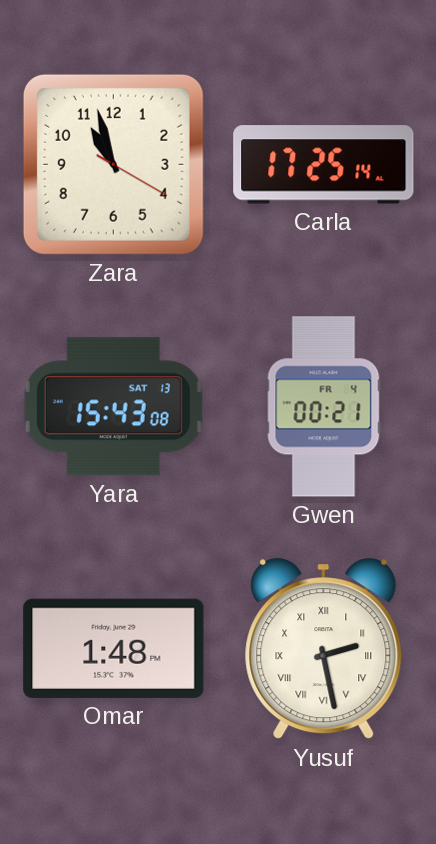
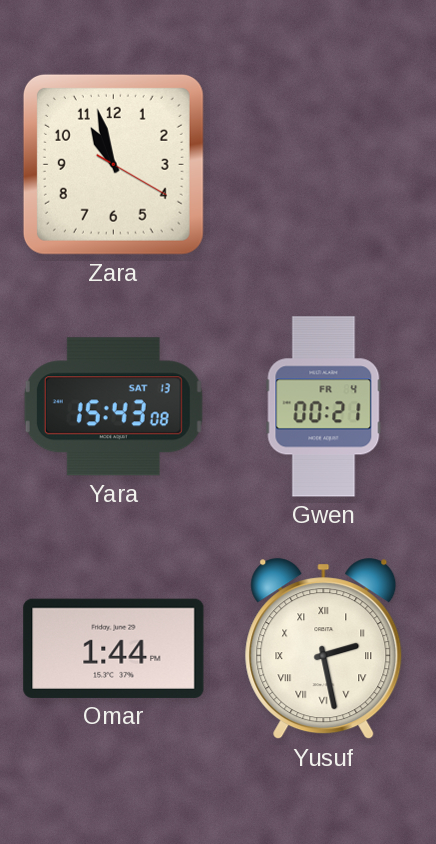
Carla: 17:25 -> none (324, 165)
Omar: 1:48 -> 1:44 (114, 648)
